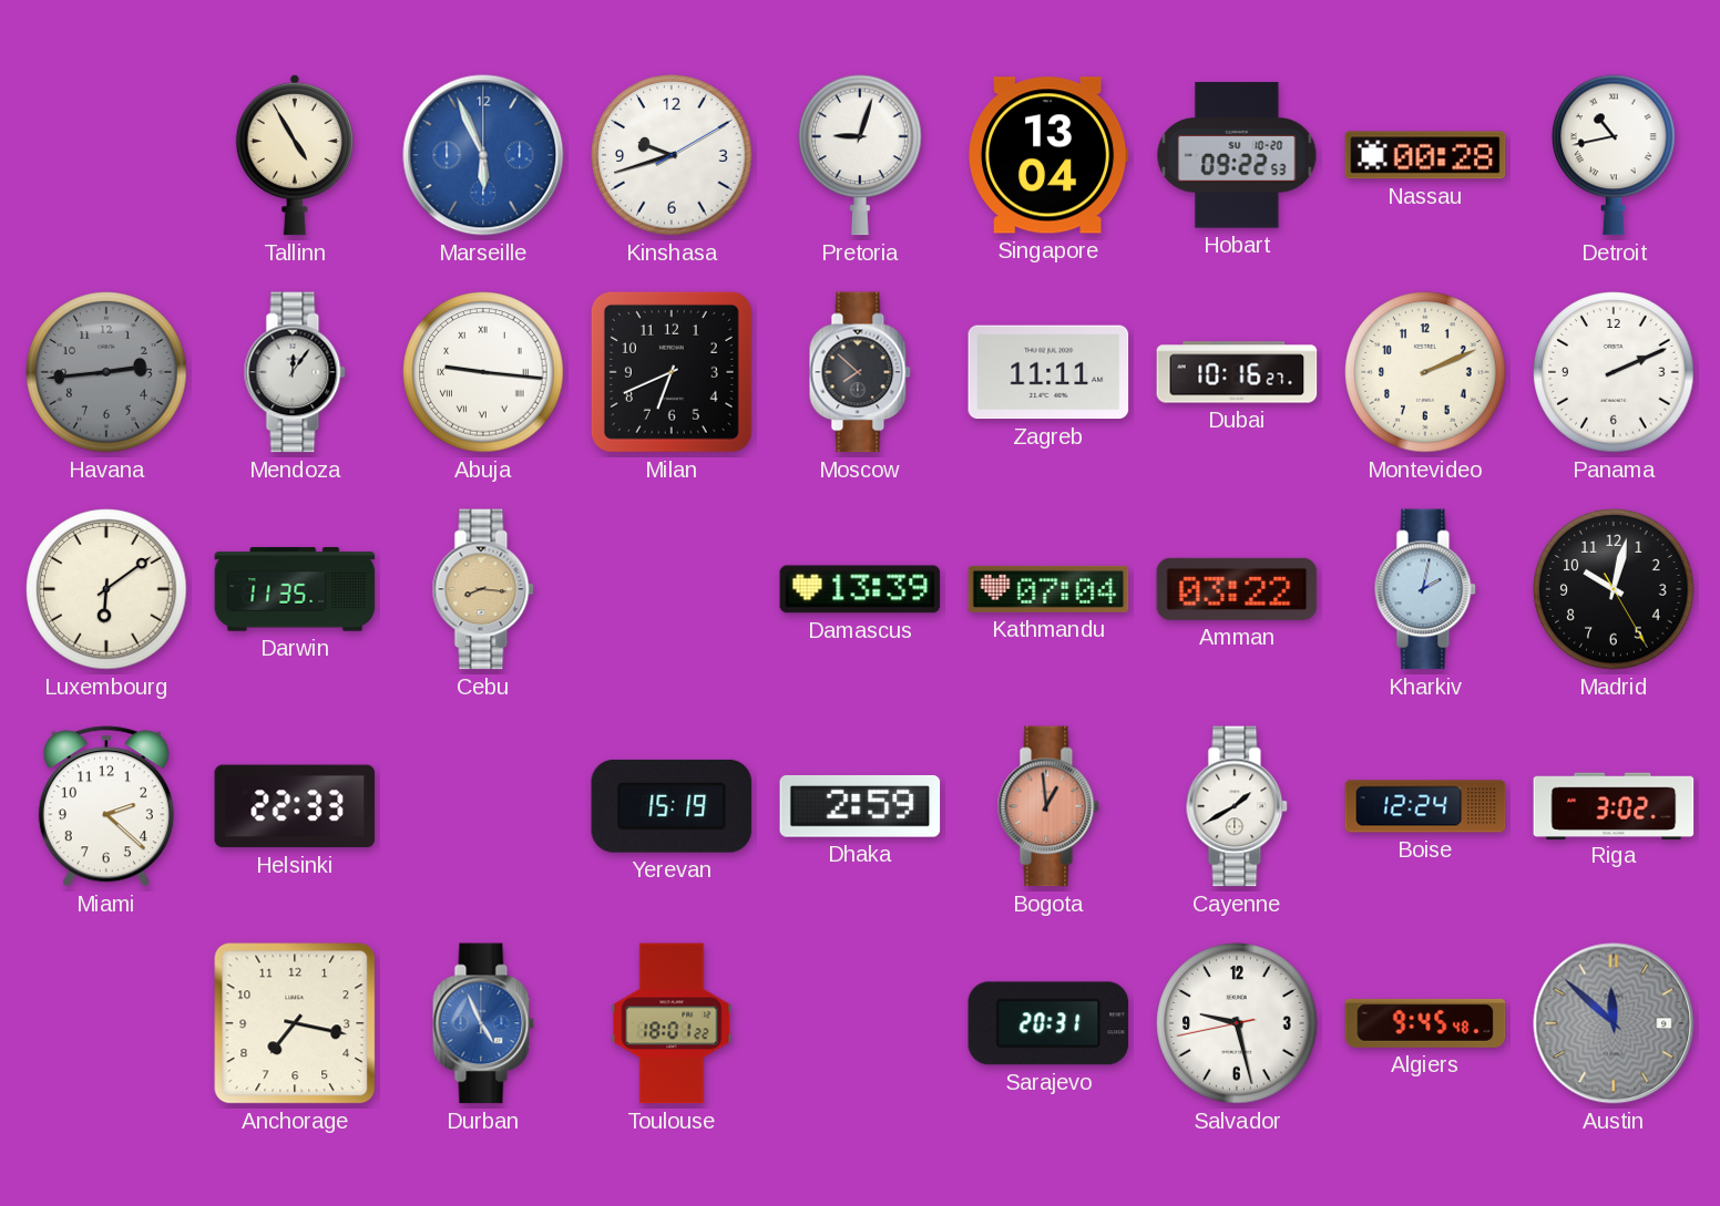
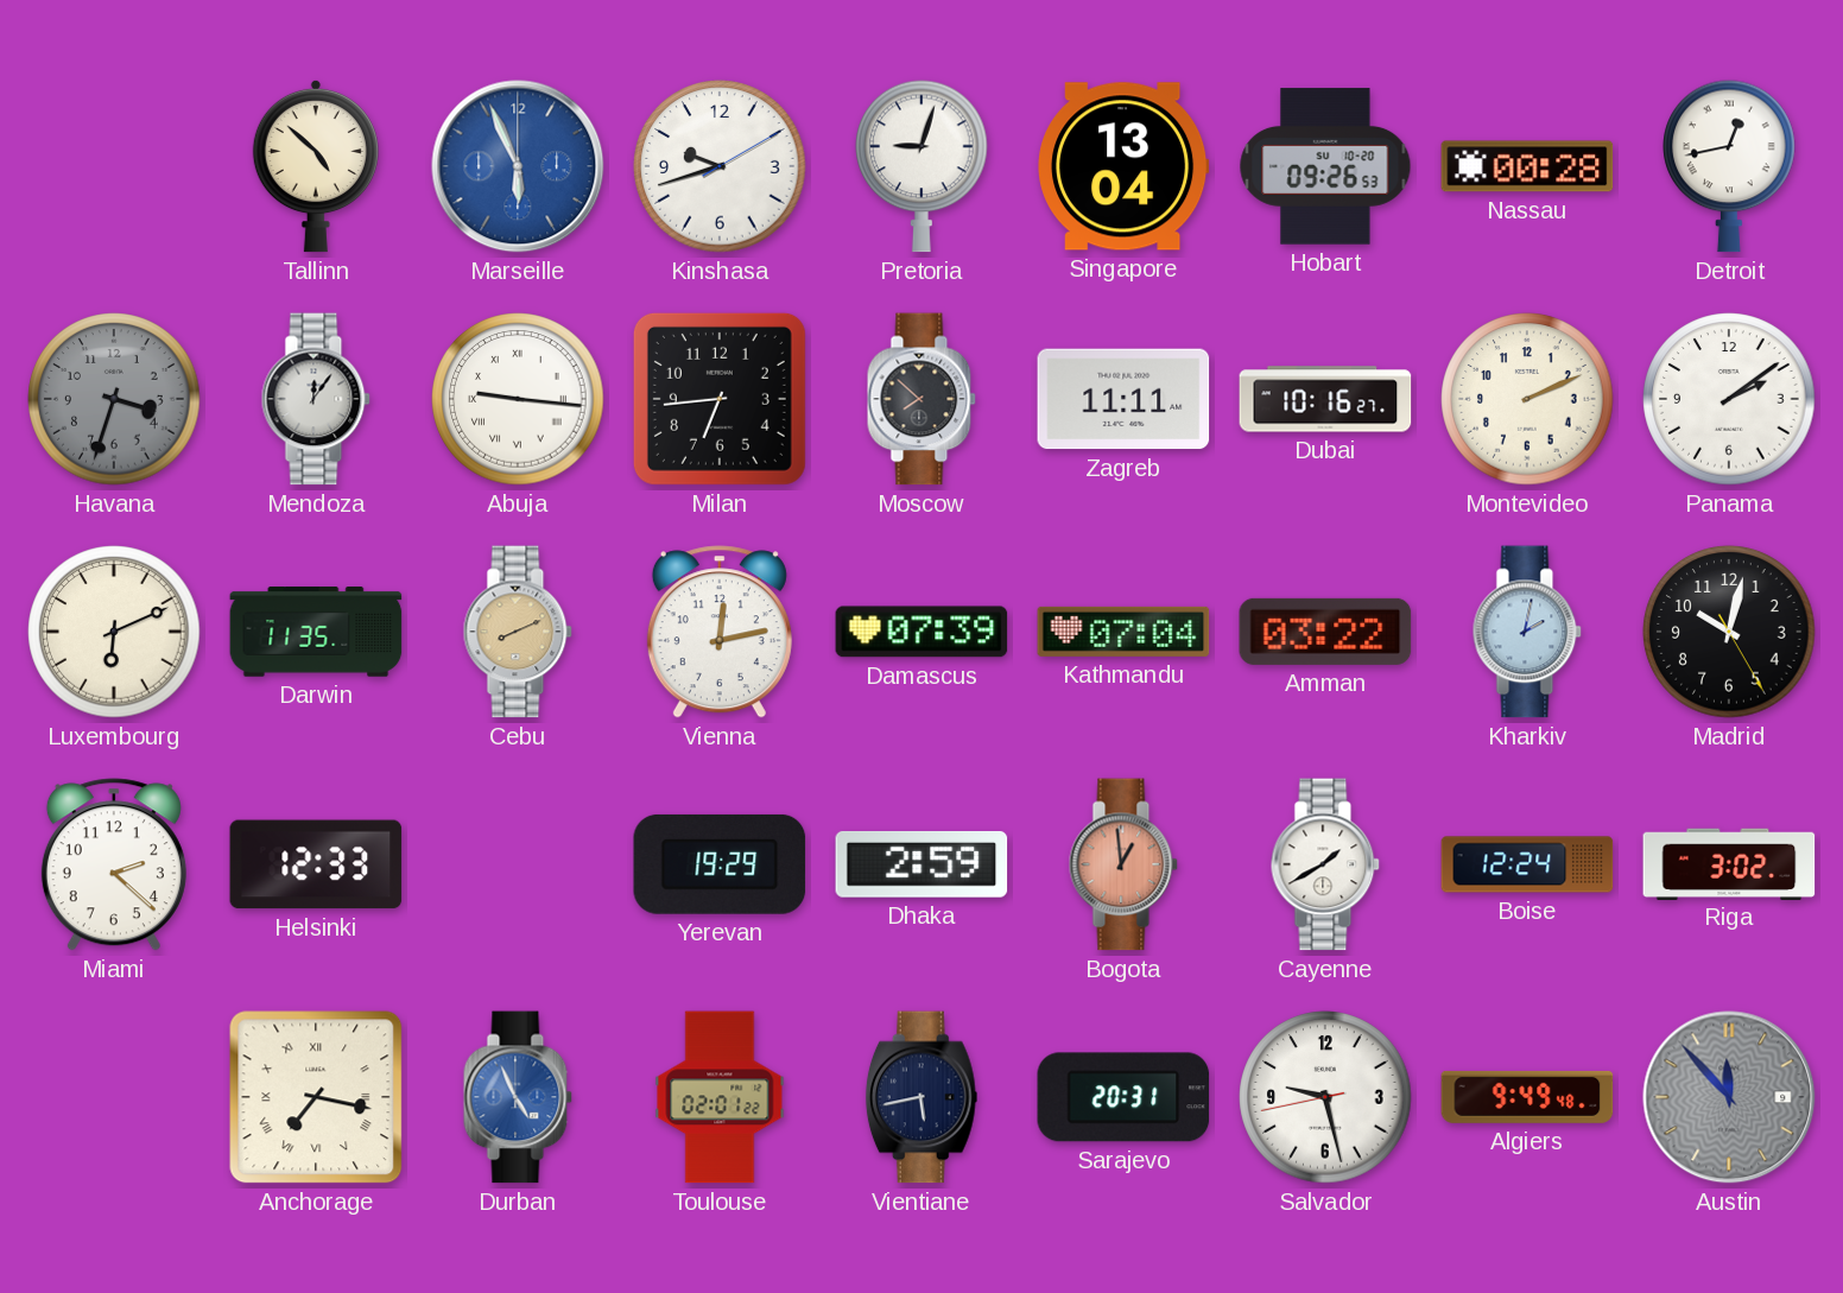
Tallinn: 4:55 -> 4:52 (316, 166)
Hobart: 09:22 -> 09:26 (1325, 166)
Detroit: 10:43 -> 12:43 (1729, 166)
Havana: 2:44 -> 3:33 (114, 399)
Milan: 6:41 -> 6:44 (720, 399)
Panama: 2:11 -> 2:09 (1729, 399)
Luxembourg: 6:09 -> 6:11 (114, 632)
Cebu: 8:16 -> 8:11 (518, 632)
Vienna: none -> 12:13 (720, 632)
Damascus: 13:39 -> 07:39 (921, 632)
Helsinki: 22:33 -> 12:33 (316, 864)
Yerevan: 15:19 -> 19:29 (720, 864)
Anchorage numerals: Arabic -> Roman (316, 1097)
Toulouse: 18:01 -> 02:01 (720, 1097)
Vientiane: none -> 5:43 (921, 1097)
Algiers: 9:45 -> 9:49 (1527, 1097)
Austin: 11:52 -> 11:53 (1729, 1097)
